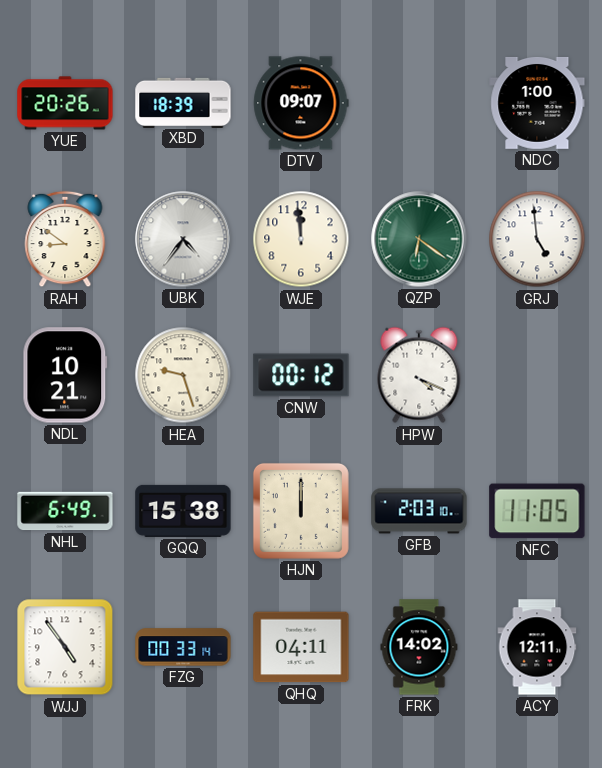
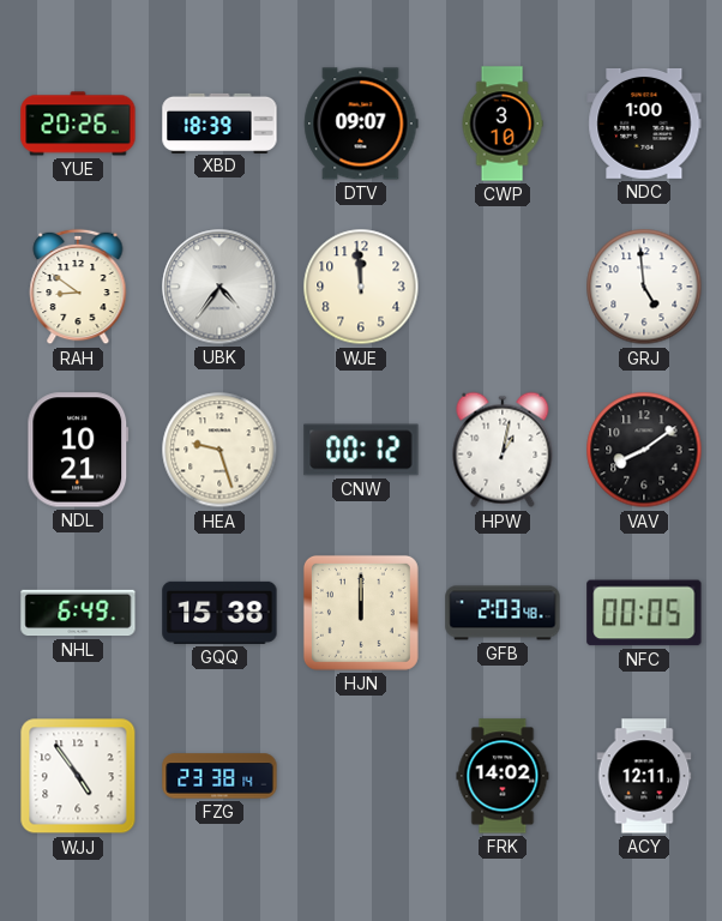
CWP: none -> 3:10 (503, 124)
QZP: 6:21 -> none (419, 239)
HPW: 4:19 -> 1:02 (503, 450)
VAV: none -> 8:09 (644, 450)
GFB: 2:03:10 -> 2:03:48 (503, 613)
NFC: 11:05 -> 00:05 (644, 613)
FZG: 00:33 -> 23:38 (219, 776)
QHQ: 04:11 -> none (301, 647)
